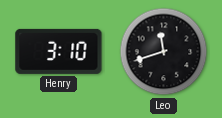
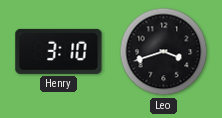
Leo: 11:42 -> 3:42 (164, 52)
